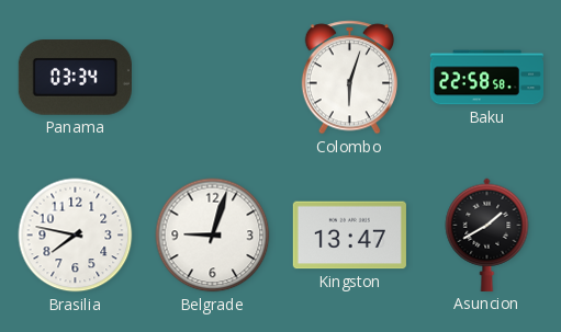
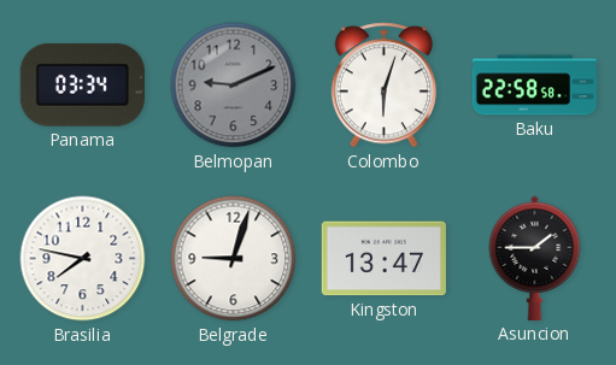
Belmopan: none -> 9:11 (234, 86)
Asuncion: 1:40 -> 1:45 (535, 258)
